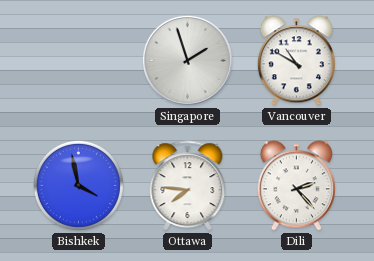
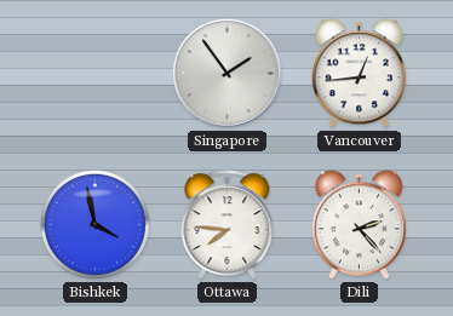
Singapore: 1:57 -> 1:54 (226, 73)
Vancouver: 10:50 -> 12:44 (359, 74)
